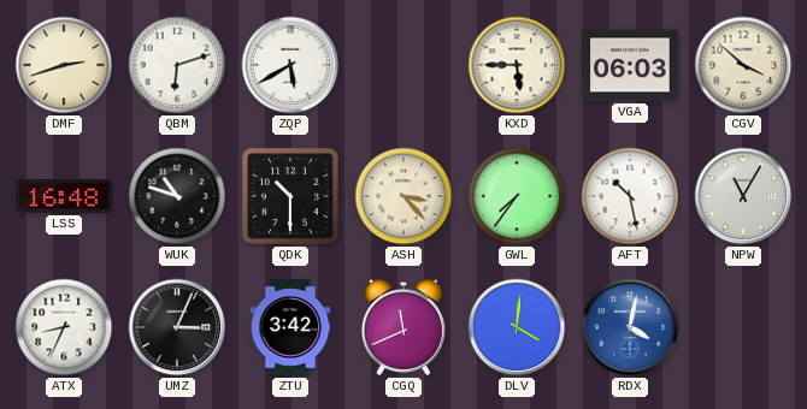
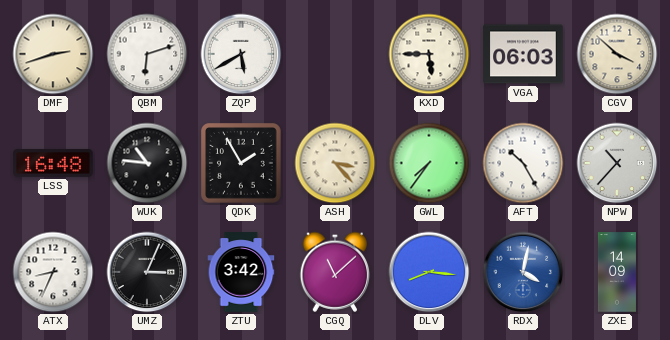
WUK: 10:48 -> 10:46 (147, 163)
QDK: 10:30 -> 1:55 (242, 164)
AFT: 10:28 -> 10:25 (523, 163)
NPW: 11:05 -> 10:37 (617, 163)
CGQ: 11:41 -> 11:08 (335, 272)
DLV: 4:01 -> 8:16 (429, 272)
ZXE: none -> 14:09 (617, 272)
